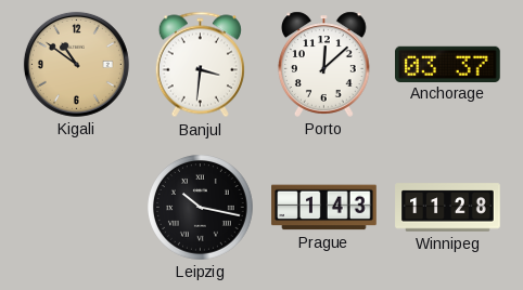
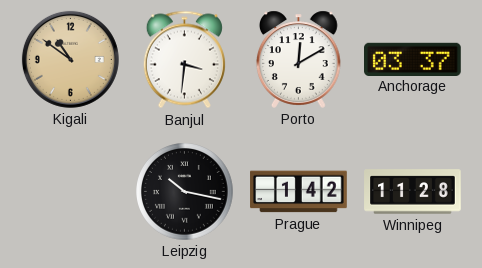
Porto: 12:08 -> 12:10 (298, 59)
Prague: 1:43 -> 1:42 (299, 192)
